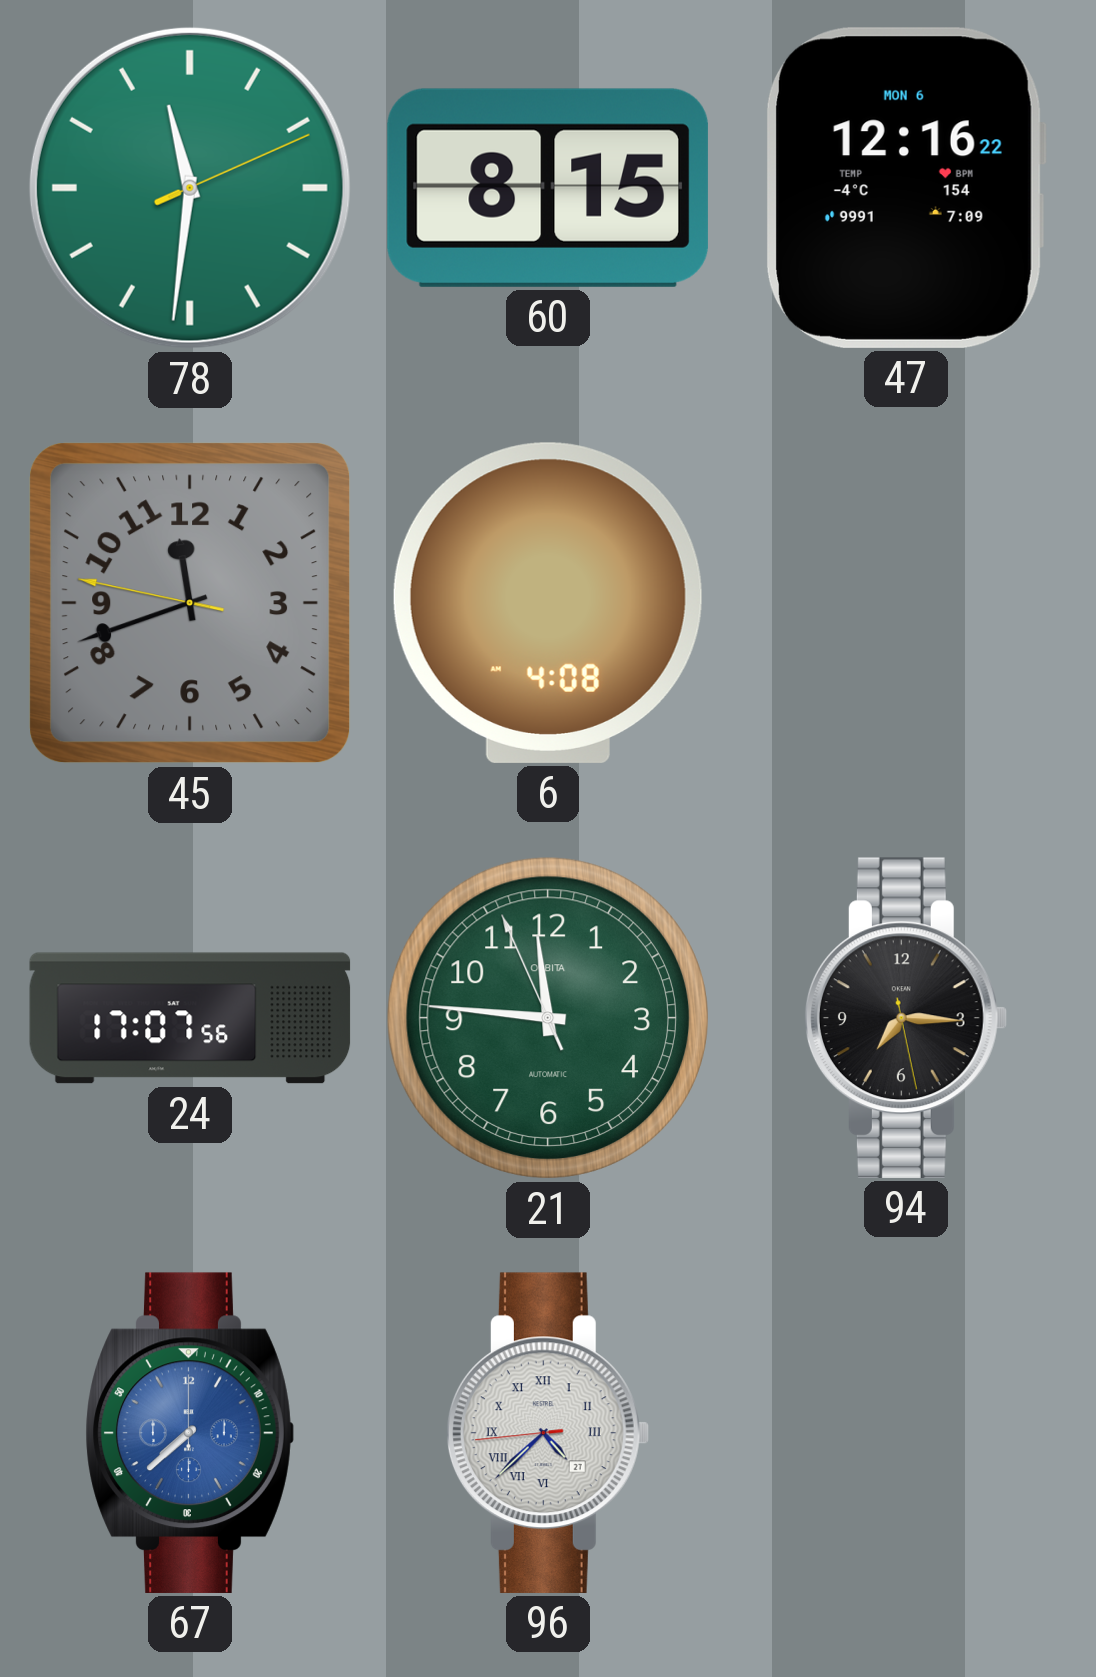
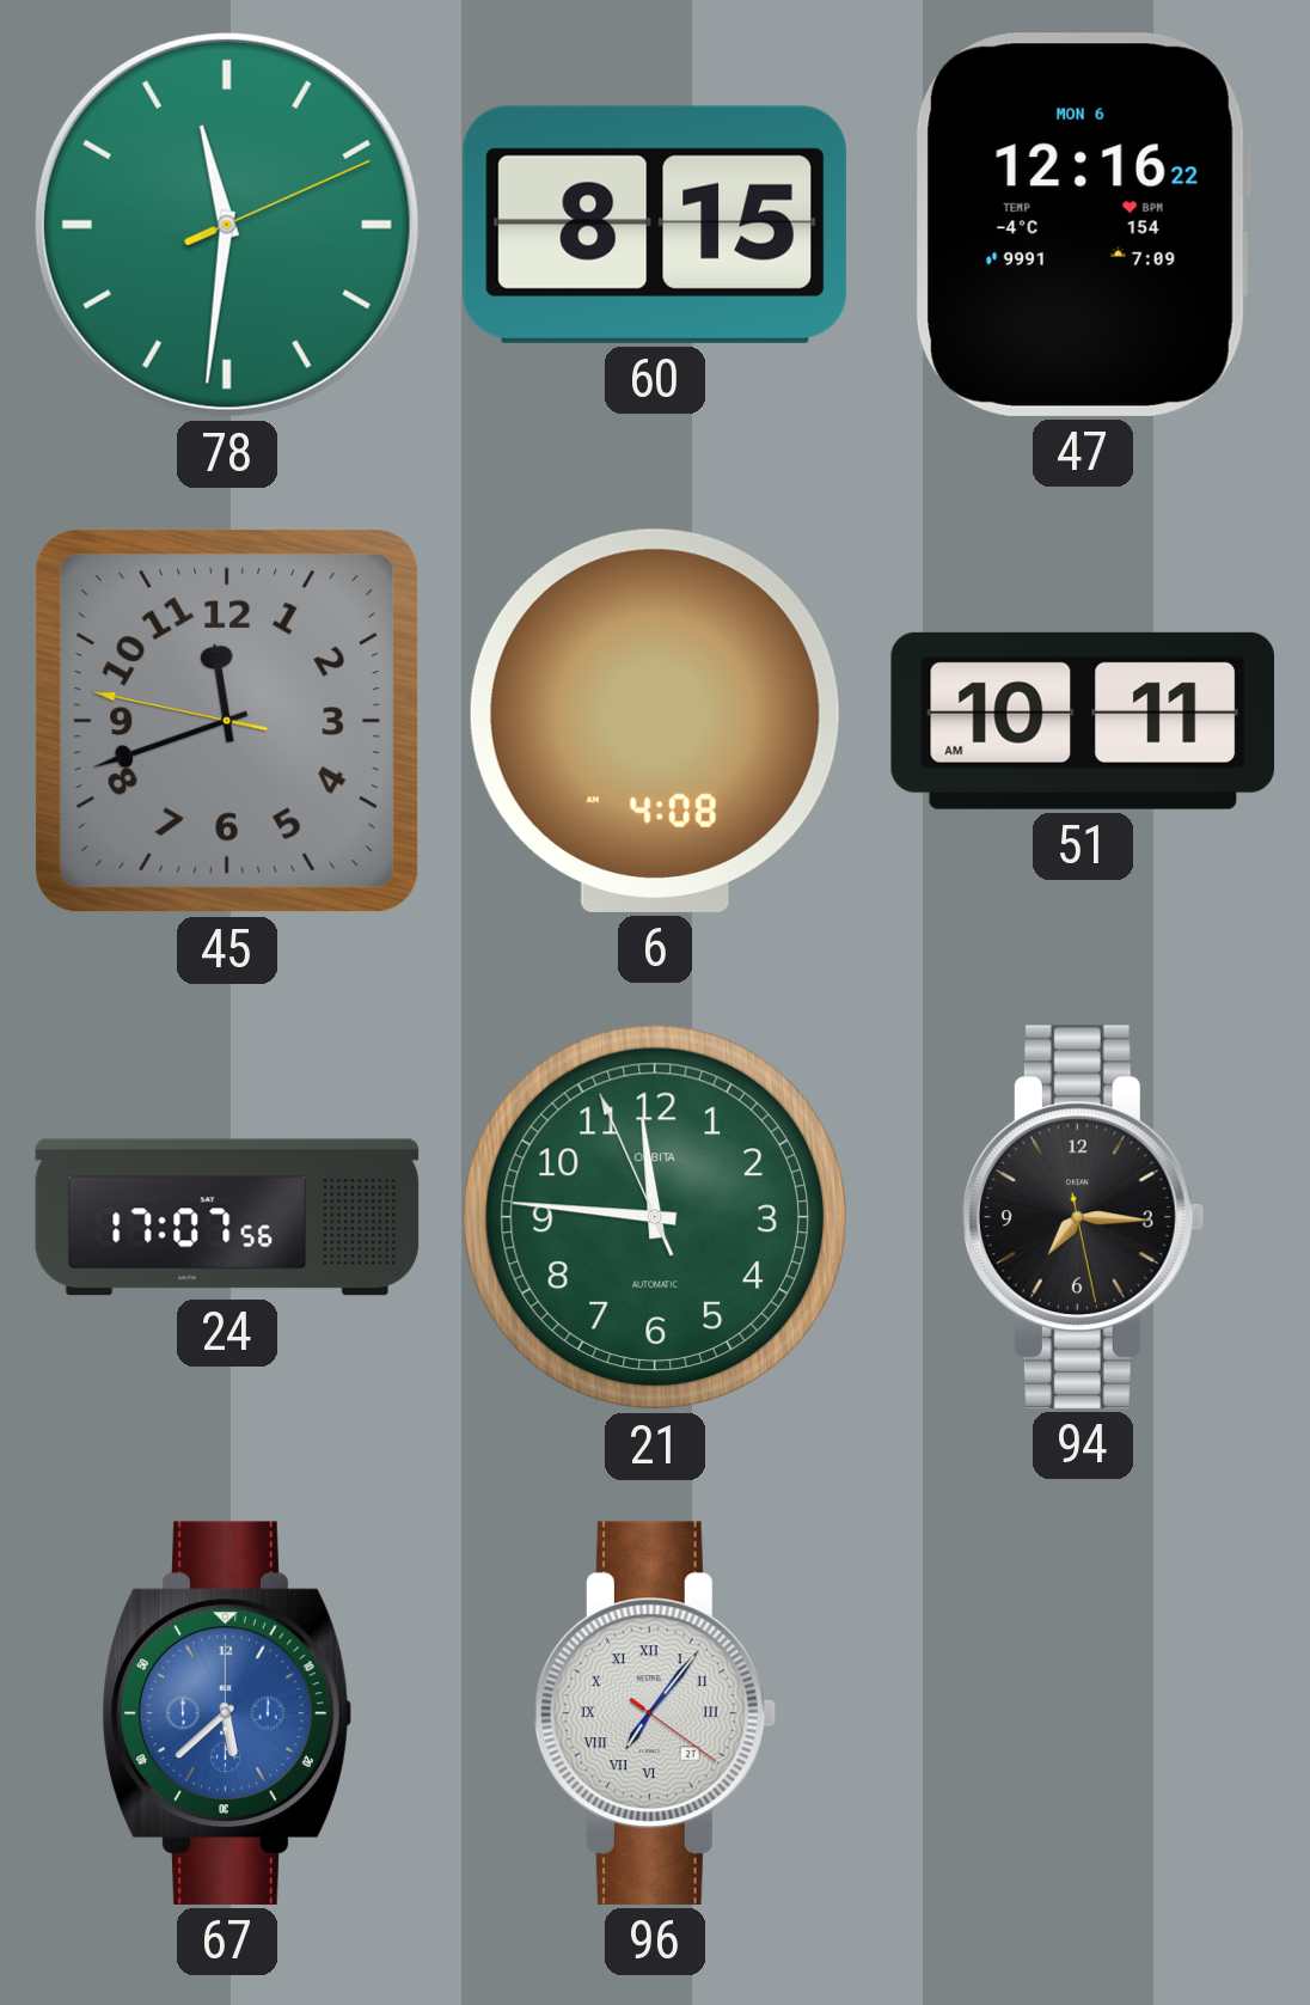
51: none -> 10:11 (1082, 721)
67: 7:38 -> 5:38 (227, 1713)
96: 4:37 -> 7:06 (654, 1713)
